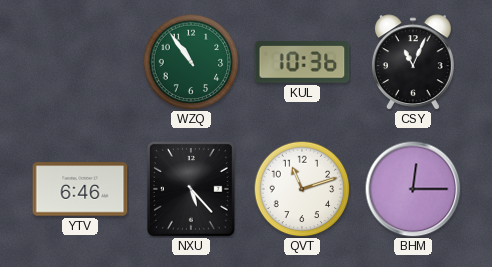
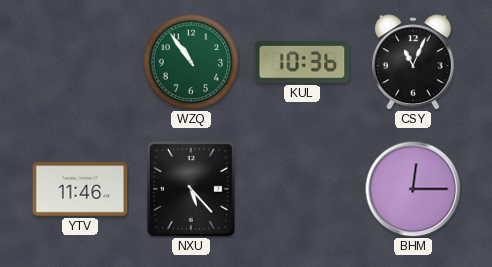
YTV: 6:46 -> 11:46 (80, 189)
QVT: 11:12 -> none (302, 189)
